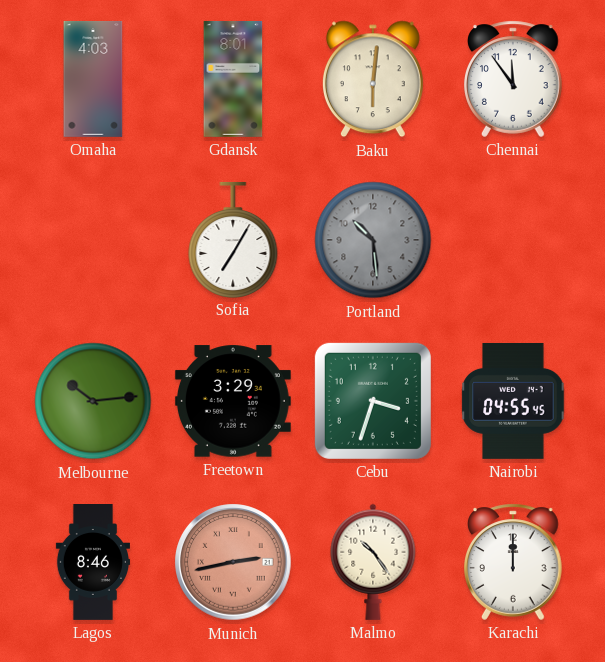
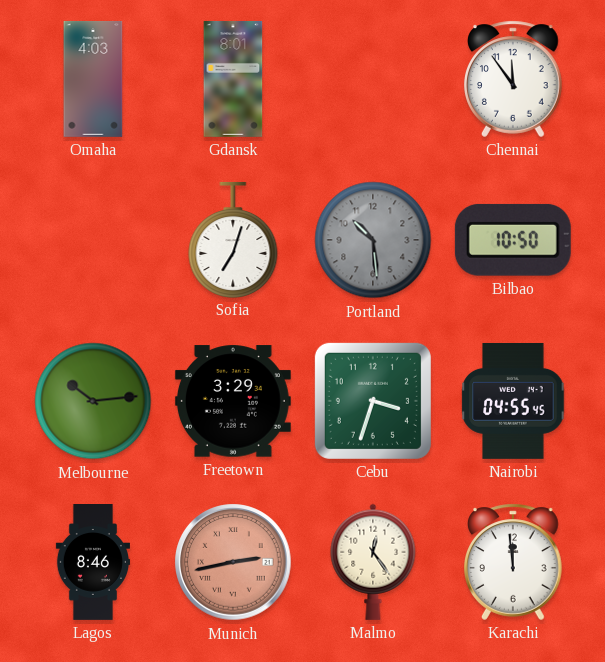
Baku: 6:01 -> none (373, 79)
Sofia: 7:05 -> 7:03 (233, 239)
Bilbao: none -> 10:50 (513, 240)
Malmo: 10:24 -> 12:24 (373, 562)
Karachi: 12:00 -> 11:59 (514, 562)
